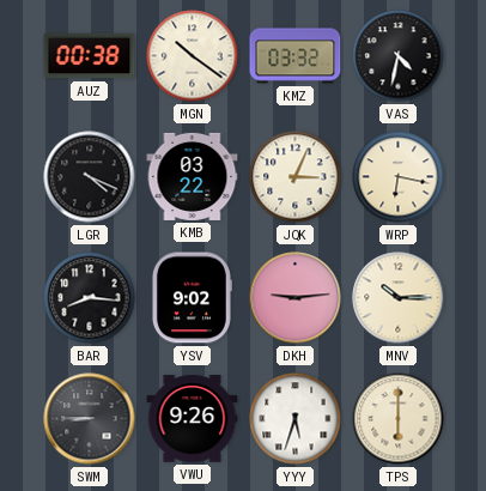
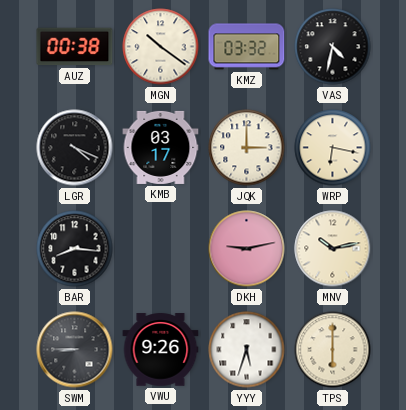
KMB: 03:22 -> 03:17 (161, 147)
JQK: 3:04 -> 3:00 (247, 148)
YSV: 9:02 -> none (192, 298)
DKH: 9:14 -> 9:13 (247, 249)
MNV: 10:15 -> 10:13 (333, 249)
